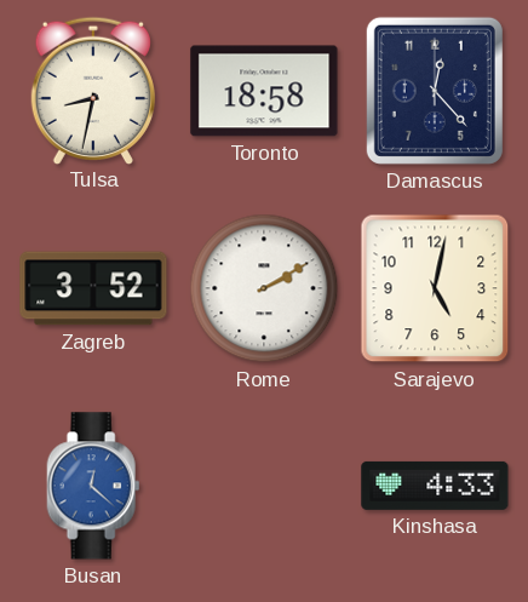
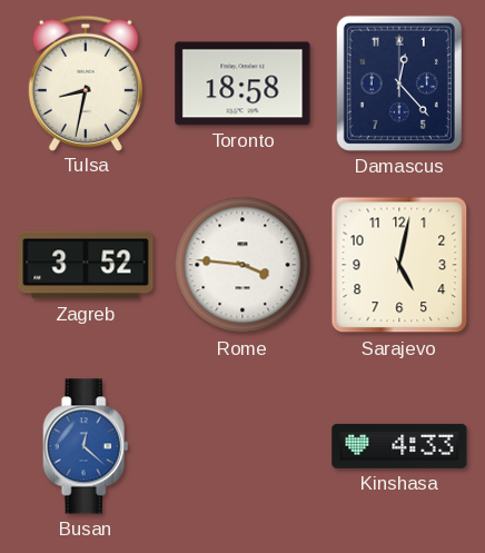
Rome: 2:10 -> 3:46 (242, 265)
